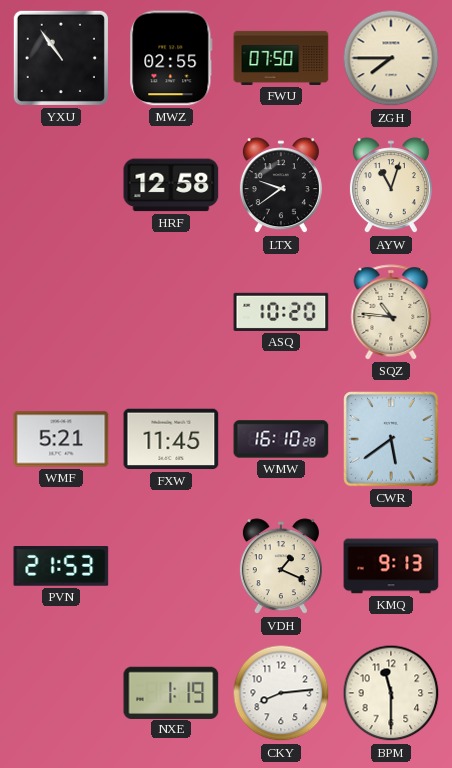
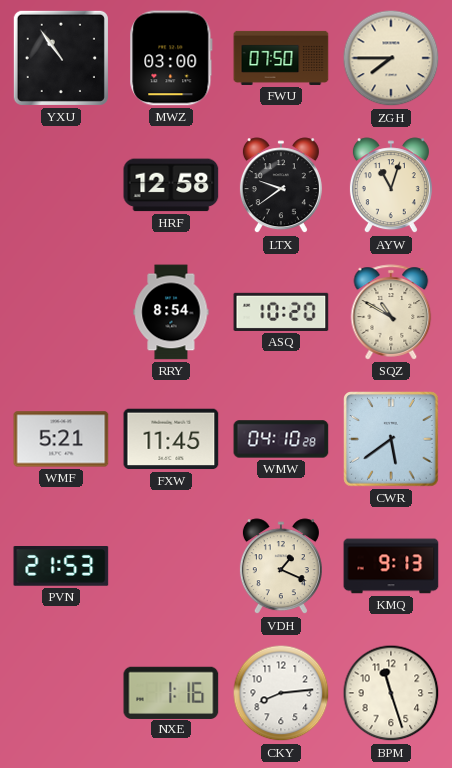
MWZ: 02:55 -> 03:00 (171, 58)
RRY: none -> 8:54 (171, 312)
SQZ: 10:46 -> 10:50 (391, 312)
WMW: 16:10 -> 04:10 (281, 439)
NXE: 1:19 -> 1:16 (171, 692)
BPM: 11:30 -> 11:27 (391, 693)
